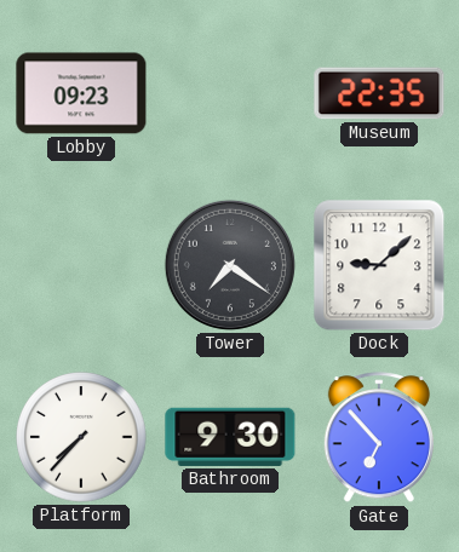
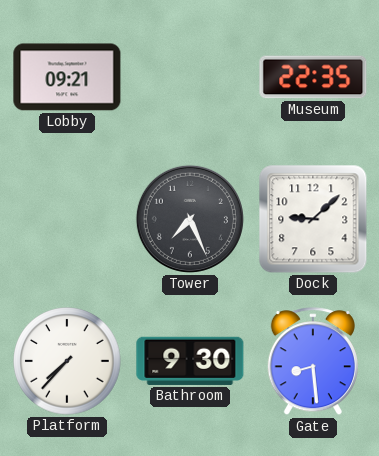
Lobby: 09:23 -> 09:21 (67, 77)
Tower: 7:21 -> 7:26 (190, 219)
Gate: 6:53 -> 8:29 (313, 362)
